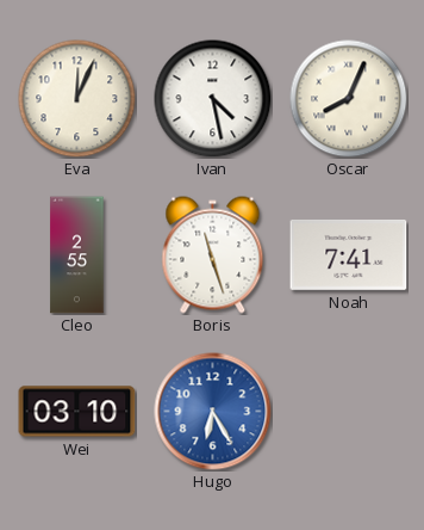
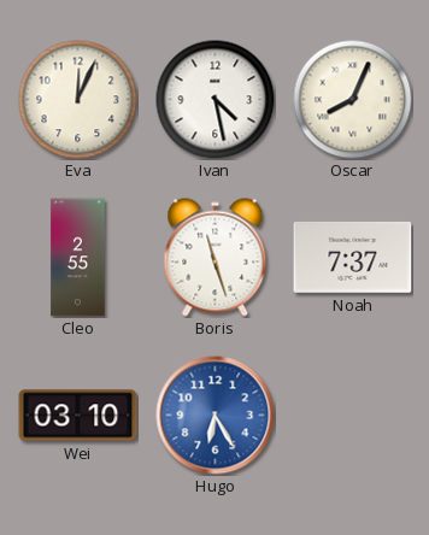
Noah: 7:41 -> 7:37 (353, 257)
